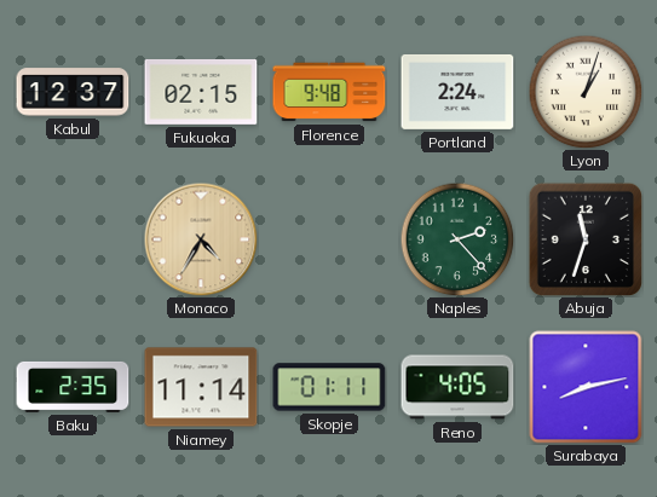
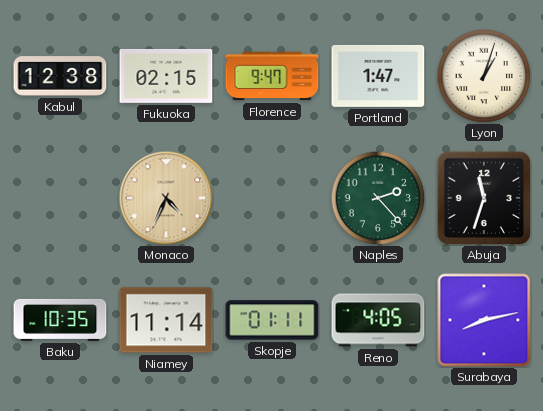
Kabul: 12:37 -> 12:38 (60, 76)
Florence: 9:48 -> 9:47 (272, 76)
Portland: 2:24 -> 1:47 (378, 76)
Monaco: 4:35 -> 4:34 (166, 198)
Baku: 2:35 -> 10:35 (60, 320)
